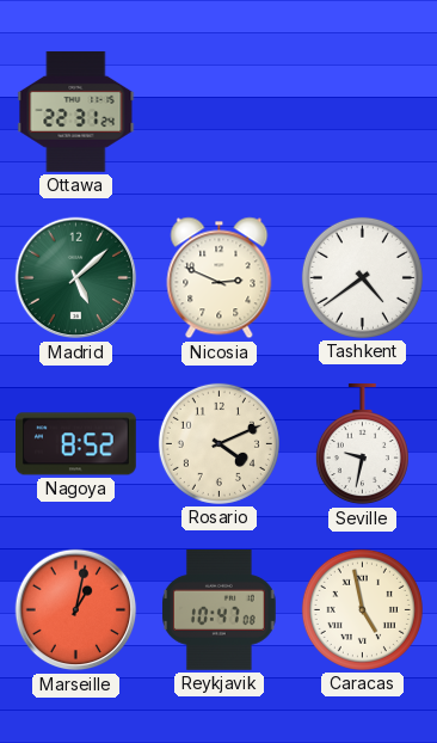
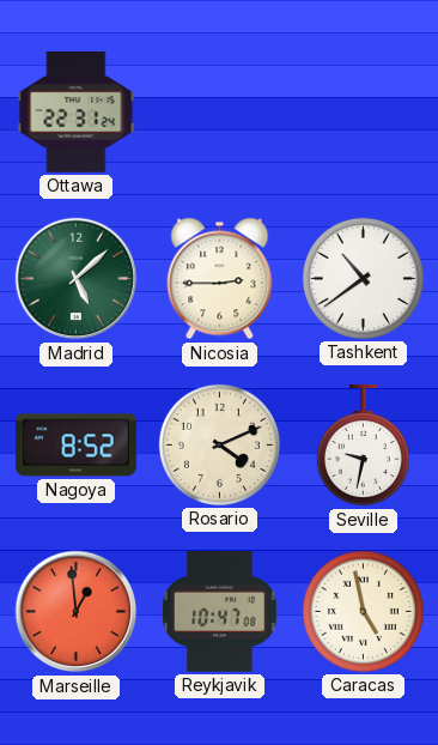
Nicosia: 2:49 -> 2:45 (220, 279)
Tashkent: 4:39 -> 10:39 (363, 278)
Marseille: 1:02 -> 12:59 (77, 612)
